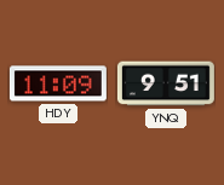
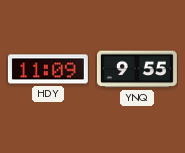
YNQ: 9:51 -> 9:55 (137, 69)
